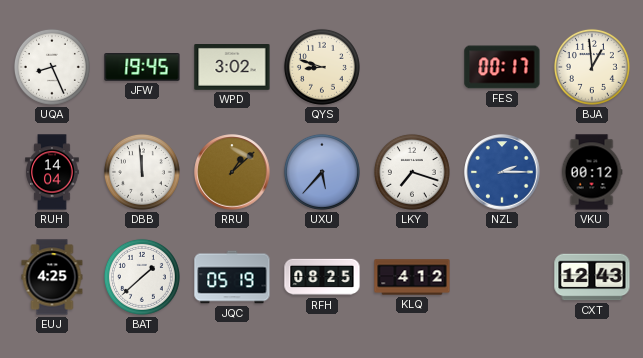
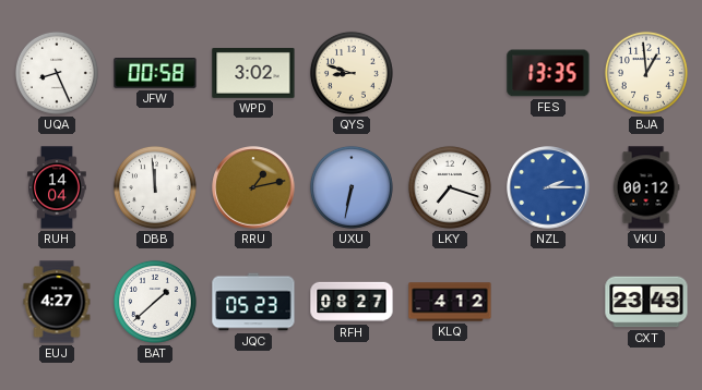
JFW: 19:45 -> 00:58 (155, 74)
FES: 00:17 -> 13:35 (548, 73)
RRU: 1:08 -> 1:13 (253, 187)
UXU: 5:37 -> 6:32 (352, 187)
EUJ: 4:25 -> 4:27 (57, 302)
JQC: 05:19 -> 05:23 (253, 302)
RFH: 08:25 -> 08:27 (352, 302)
CXT: 12:43 -> 23:43 (646, 302)
